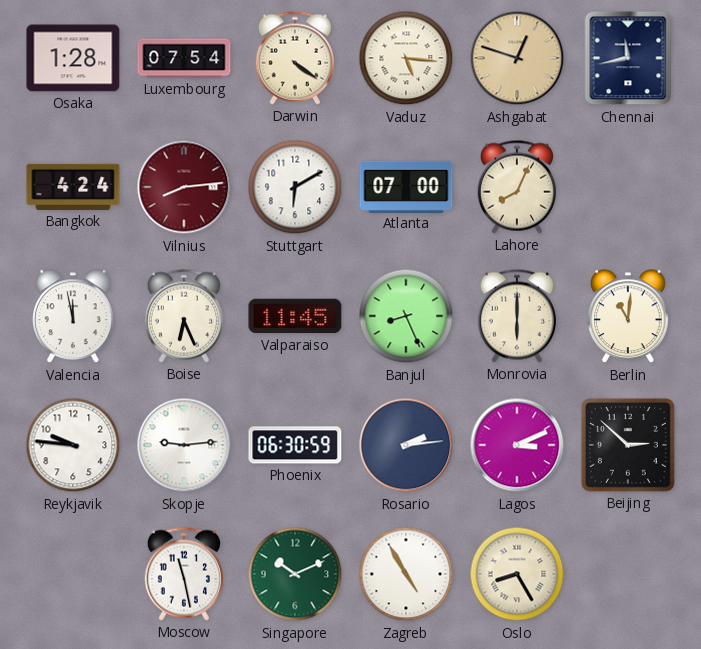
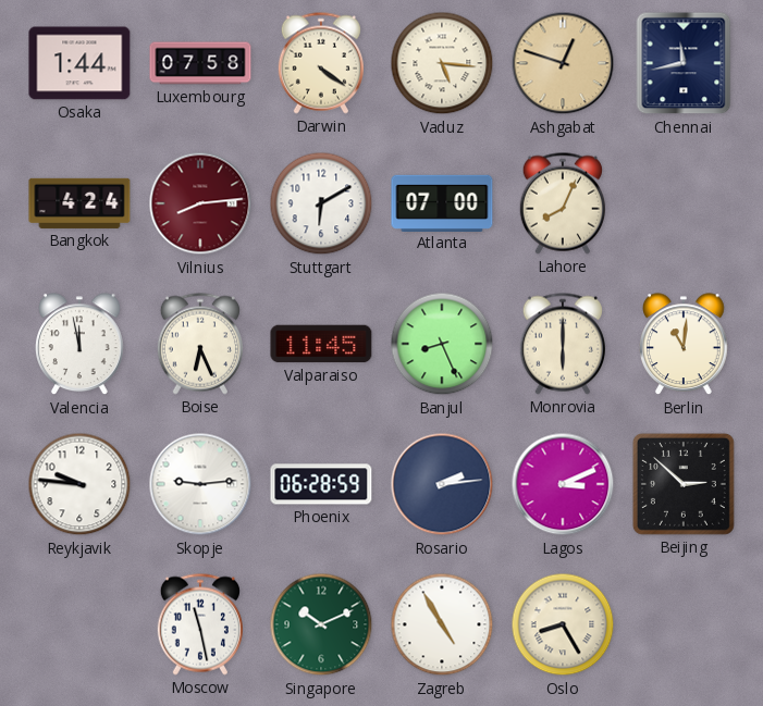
Osaka: 1:28 -> 1:44 (79, 63)
Luxembourg: 07:54 -> 07:58 (200, 63)
Phoenix: 06:30 -> 06:28 (321, 484)
